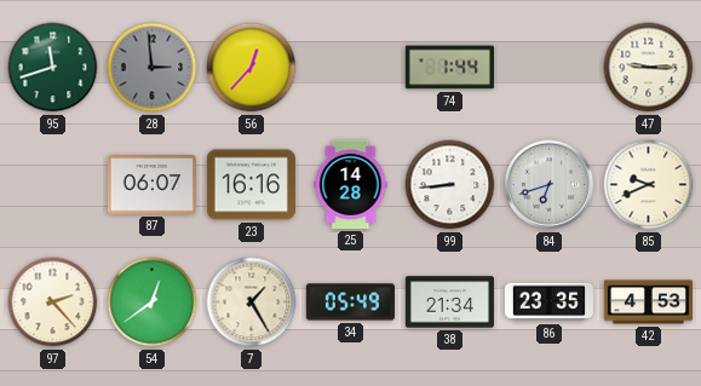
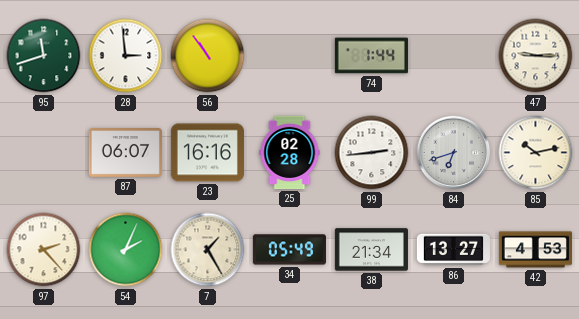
28 dial: grey -> white (126, 56)
56: 12:37 -> 10:54 (208, 56)
25: 14:28 -> 02:28 (290, 152)
99: 8:44 -> 2:44 (372, 153)
85: 9:41 -> 10:13 (536, 153)
54: 12:39 -> 2:04 (126, 250)
86: 23:35 -> 13:27 (453, 250)
